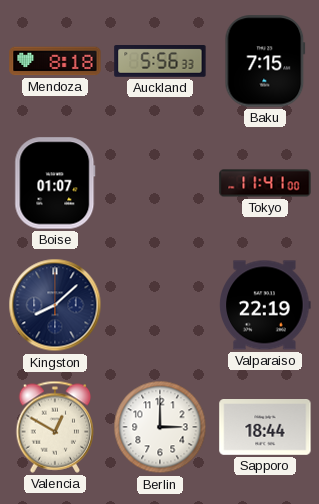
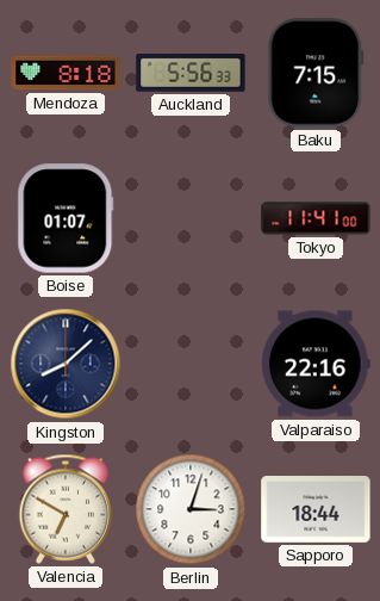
Valparaiso: 22:19 -> 22:16 (316, 364)
Valencia: 12:50 -> 6:50 (66, 509)
Berlin: 3:00 -> 3:03 (191, 509)
